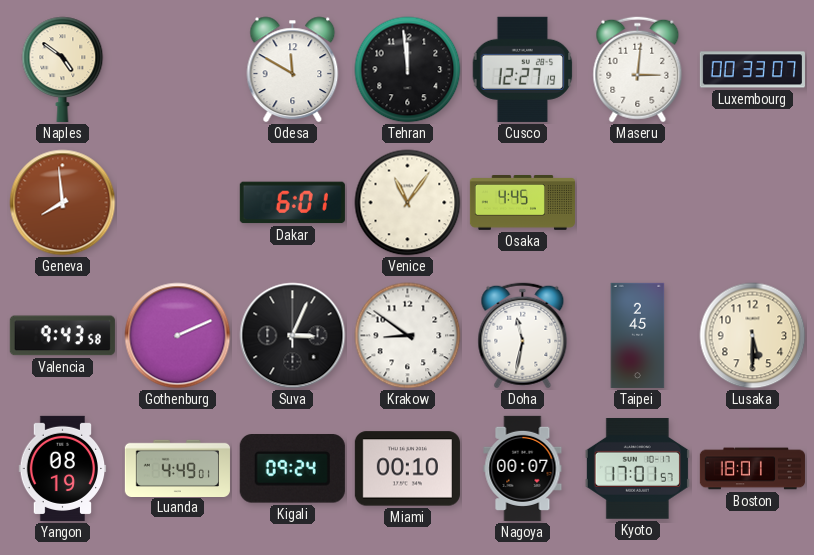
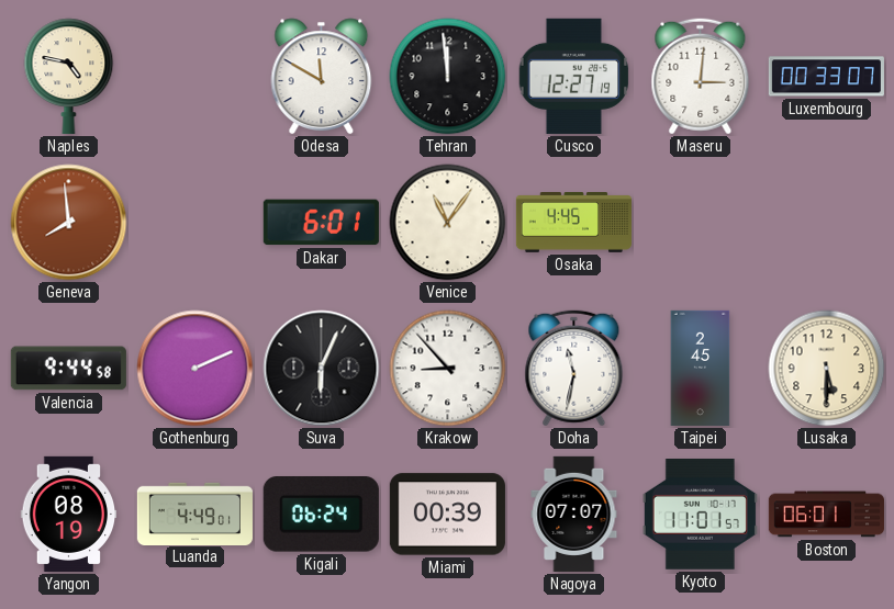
Naples: 4:51 -> 4:47 (69, 76)
Valencia: 9:43 -> 9:44 (68, 369)
Suva: 3:04 -> 6:04 (322, 369)
Krakow: 8:51 -> 8:53 (448, 369)
Kigali: 09:24 -> 06:24 (321, 515)
Miami: 00:10 -> 00:39 (447, 515)
Nagoya: 00:07 -> 07:07 (574, 514)
Kyoto: 17:01 -> 11:01 (700, 515)
Boston: 18:01 -> 06:01 (826, 515)
